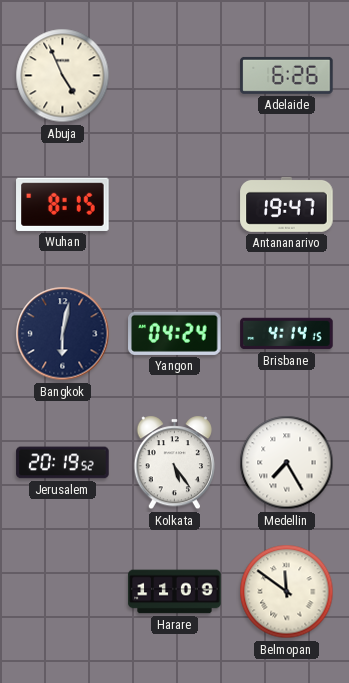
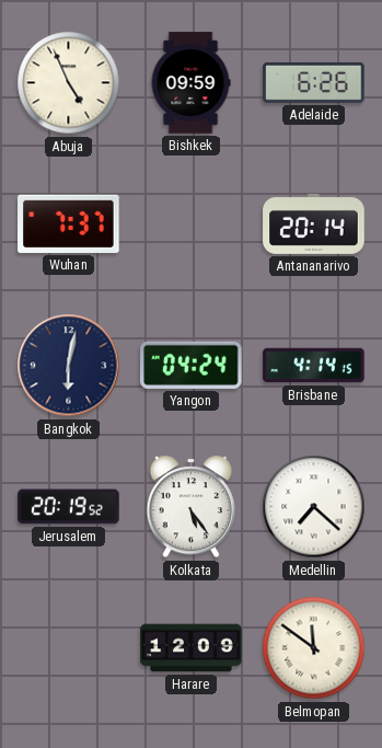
Bishkek: none -> 09:59 (190, 83)
Wuhan: 8:15 -> 7:37 (69, 223)
Antananarivo: 19:47 -> 20:14 (314, 223)
Medellin: 7:25 -> 7:22 (314, 507)
Harare: 11:09 -> 12:09 (192, 648)
